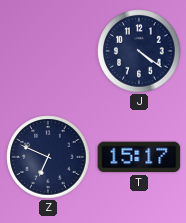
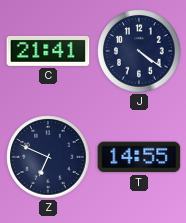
C: none -> 21:41 (48, 51)
T: 15:17 -> 14:55 (139, 157)
